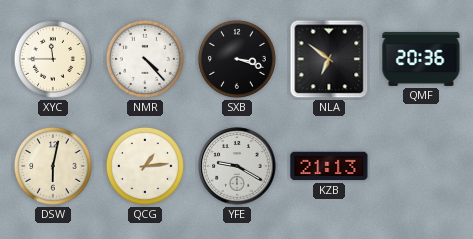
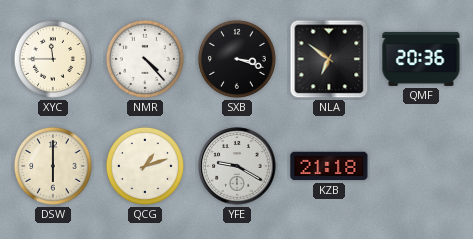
DSW: 6:02 -> 6:00 (53, 166)
QCG: 1:14 -> 1:12 (145, 166)
KZB: 21:13 -> 21:18 (329, 166)
